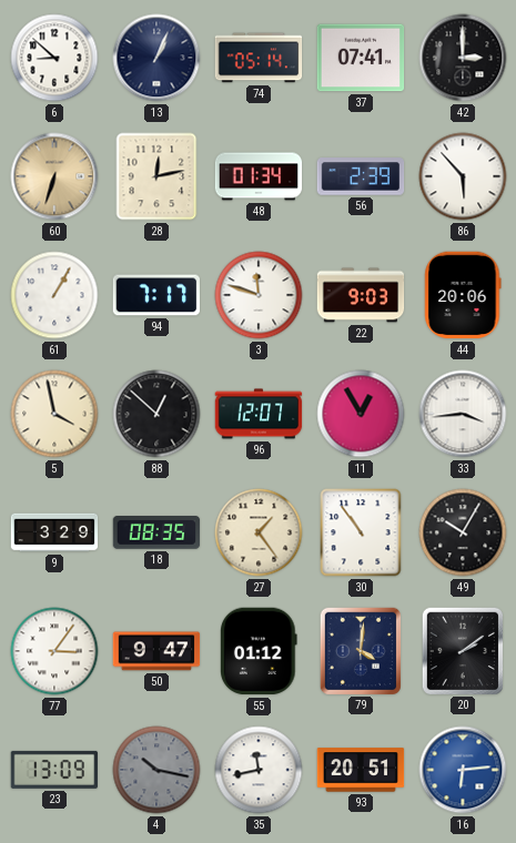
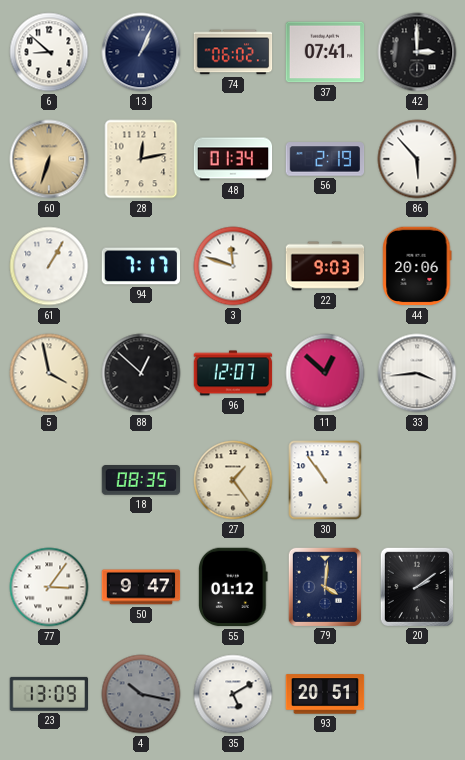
74: 05:14 -> 06:02 (233, 52)
56: 2:39 -> 2:19 (325, 159)
11: 12:55 -> 12:52 (325, 373)
9: 3:29 -> none (54, 532)
49: 10:05 -> none (463, 532)
35: 11:43 -> 5:10 (233, 694)
16: 6:14 -> none (463, 770)
